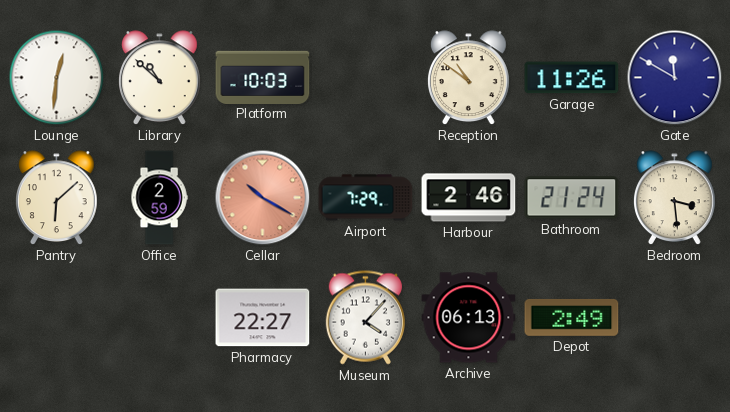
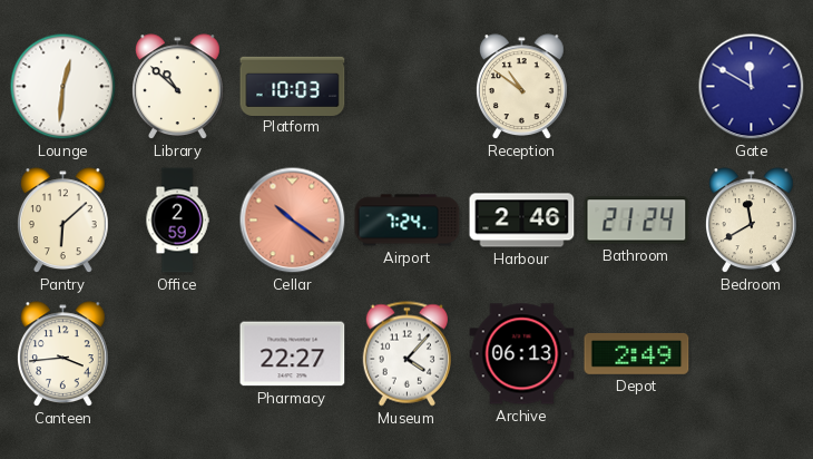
Garage: 11:26 -> none (572, 78)
Cellar: 10:20 -> 10:21 (293, 221)
Airport: 7:29 -> 7:24 (408, 221)
Bedroom: 3:29 -> 11:40 (752, 221)
Canteen: none -> 3:44 (63, 354)
